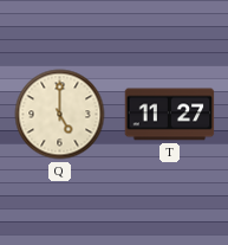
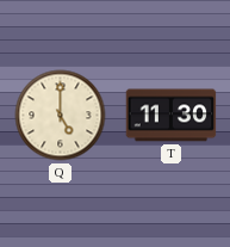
T: 11:27 -> 11:30 (172, 116)
